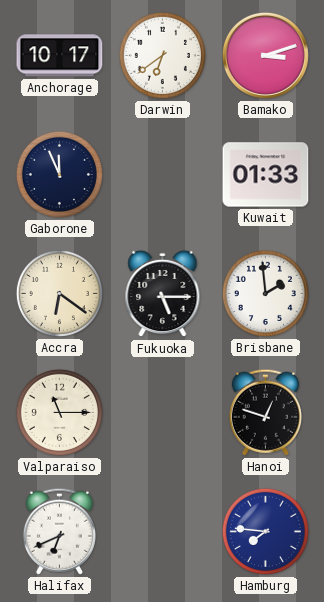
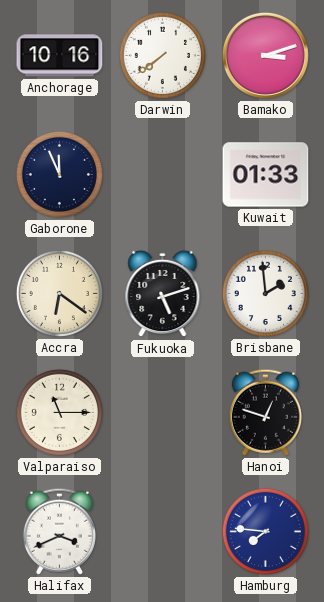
Anchorage: 10:17 -> 10:16 (60, 56)
Darwin: 6:39 -> 7:39 (162, 55)
Fukuoka: 5:15 -> 5:12 (163, 294)
Halifax: 6:41 -> 3:41 (59, 531)
